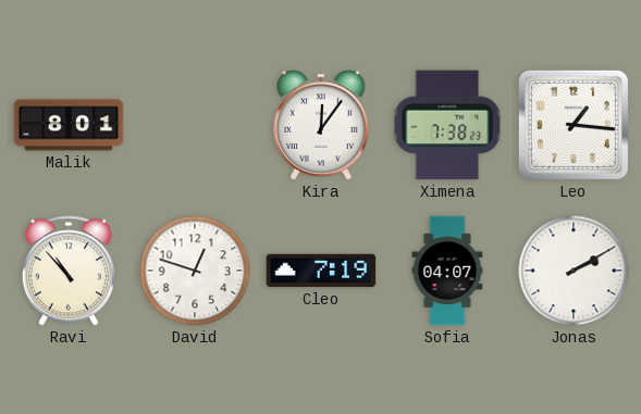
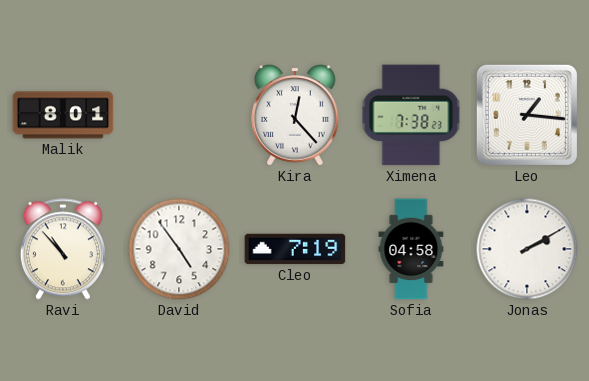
Kira: 12:06 -> 12:23 (296, 115)
David: 12:48 -> 4:54 (179, 249)
Sofia: 04:07 -> 04:58 (411, 249)
